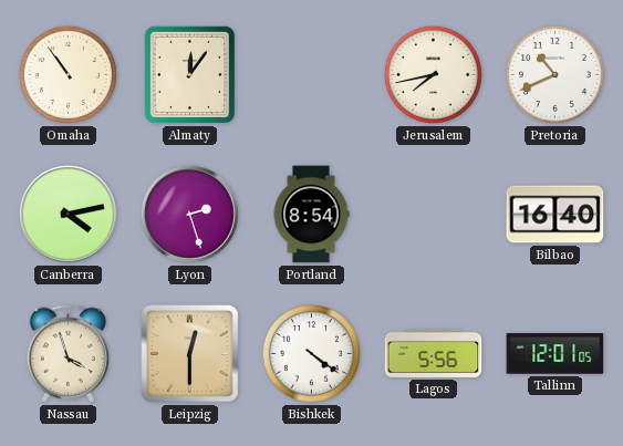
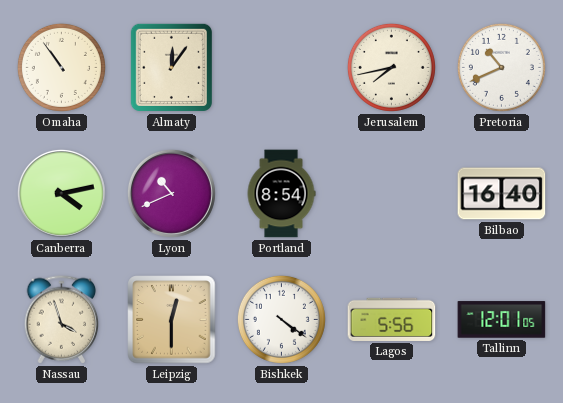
Lyon: 2:27 -> 10:41 (171, 193)
